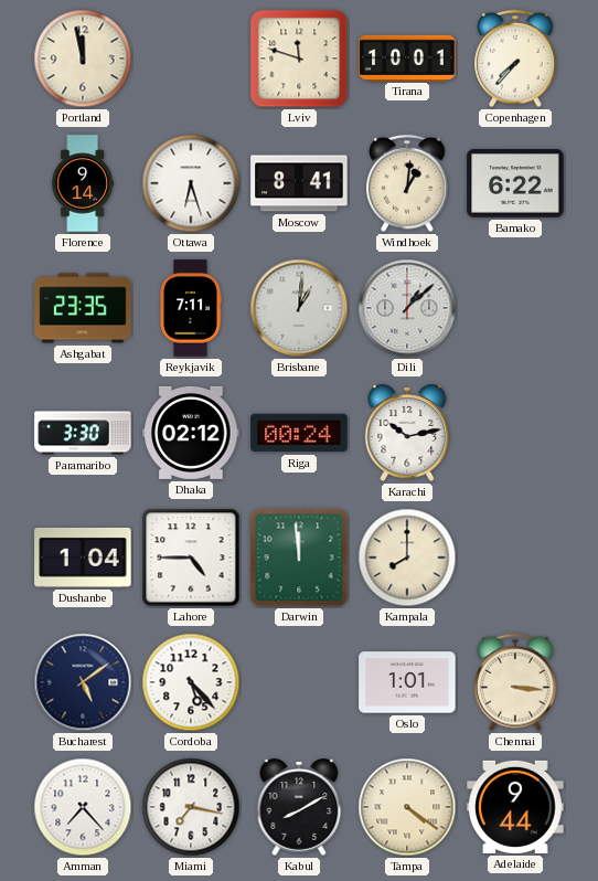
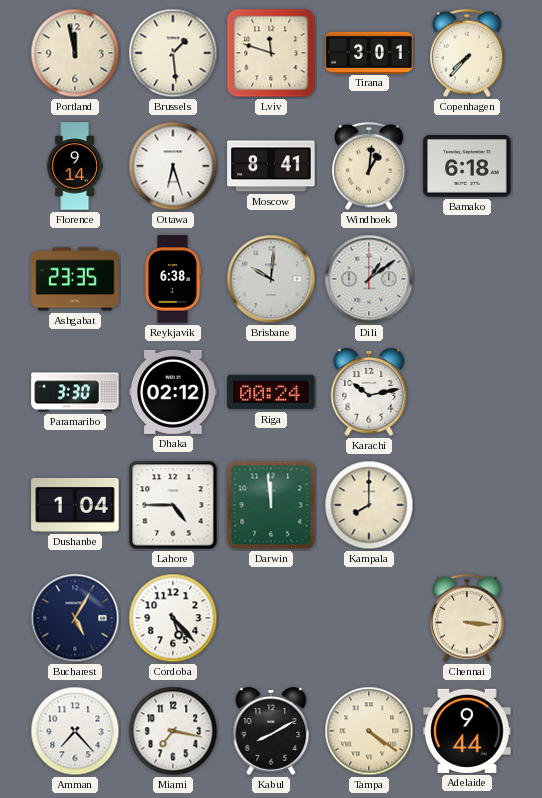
Brussels: none -> 1:29 (173, 53)
Tirana: 10:01 -> 3:01 (369, 52)
Bamako: 6:22 -> 6:18 (467, 167)
Reykjavik: 7:11 -> 6:38 (173, 279)
Brisbane: 1:01 -> 10:01 (271, 279)
Dili: 1:08 -> 1:09 (369, 279)
Bucharest: 5:09 -> 5:05 (75, 618)
Oslo: 1:01 -> none (407, 682)
